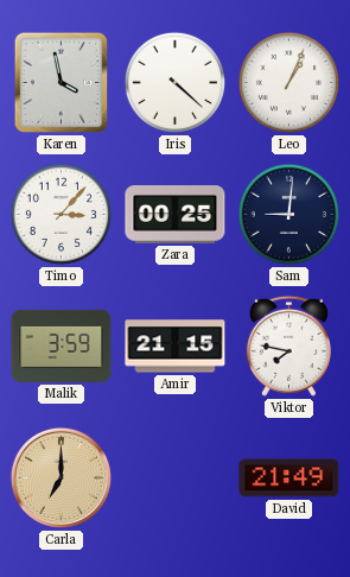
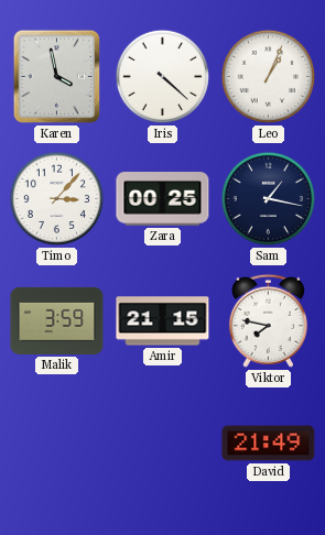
Sam: 9:01 -> 1:17 (269, 199)
Carla: 7:00 -> none (61, 477)
